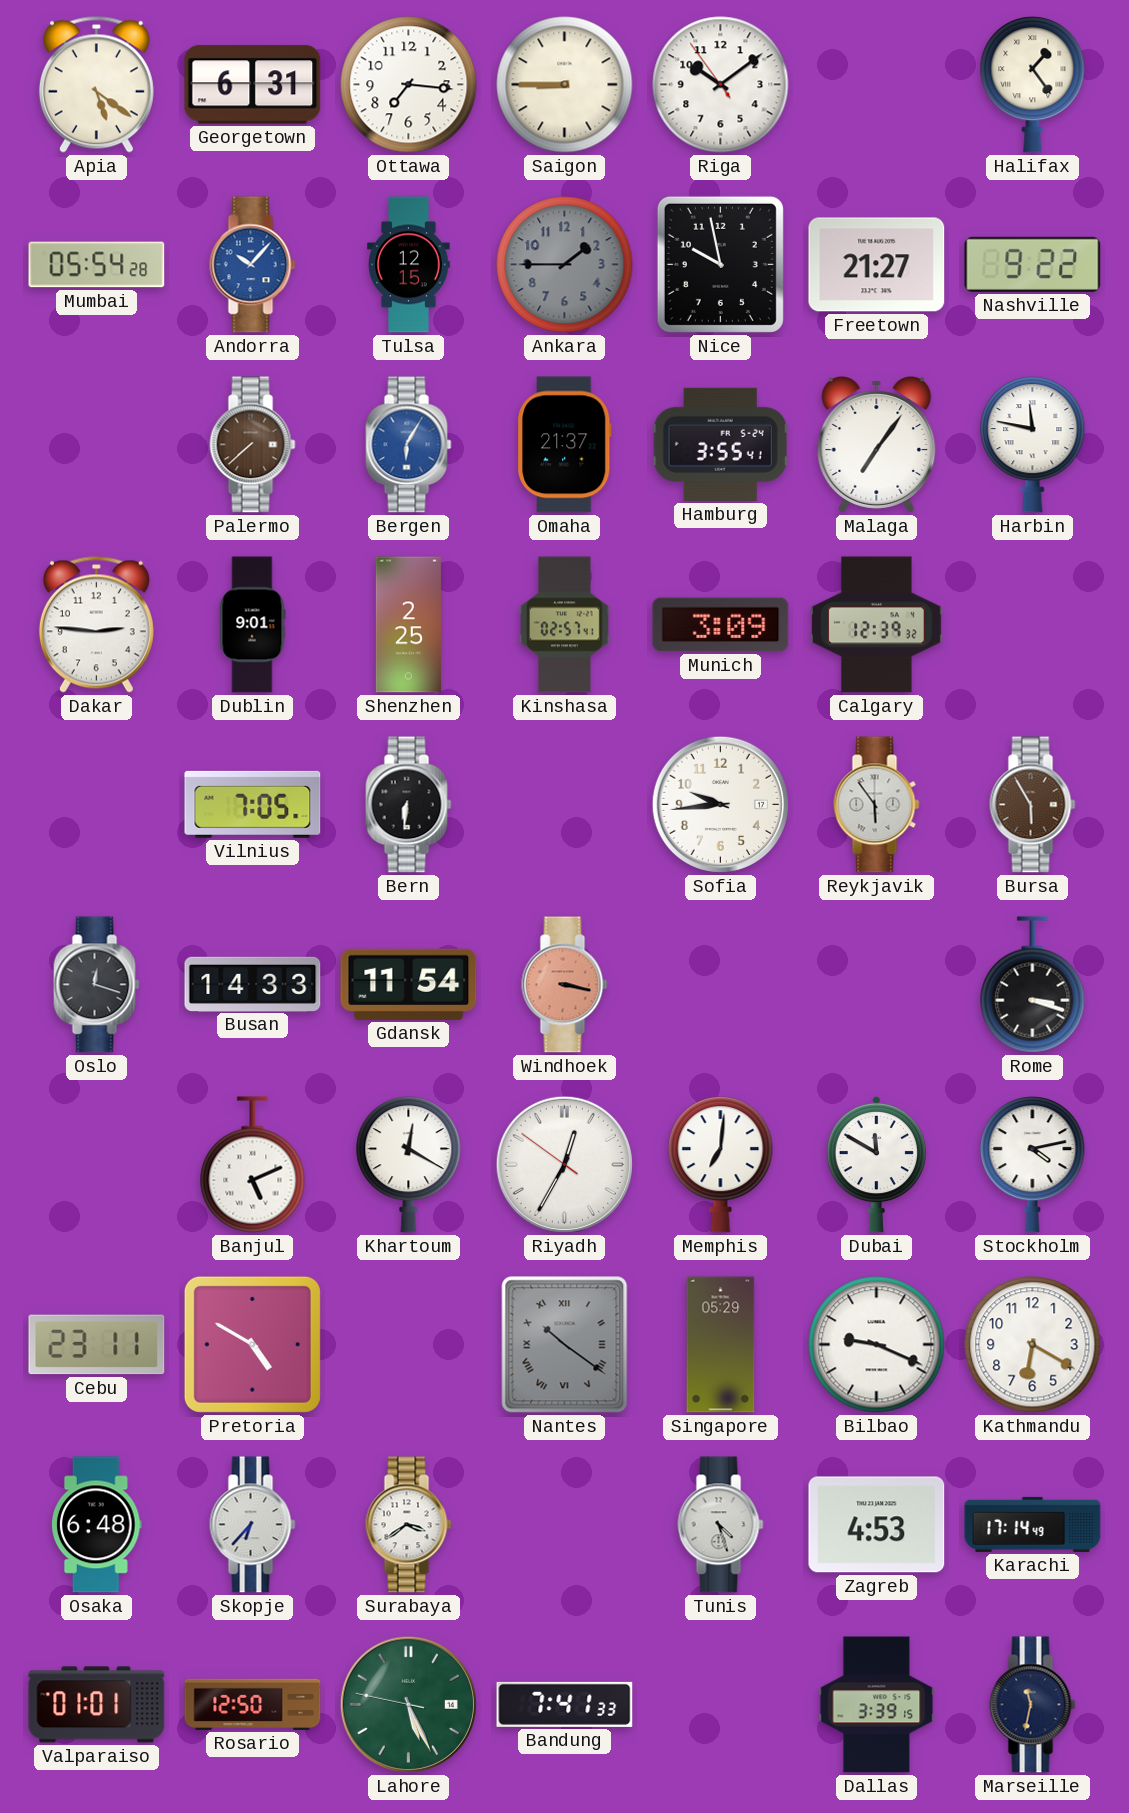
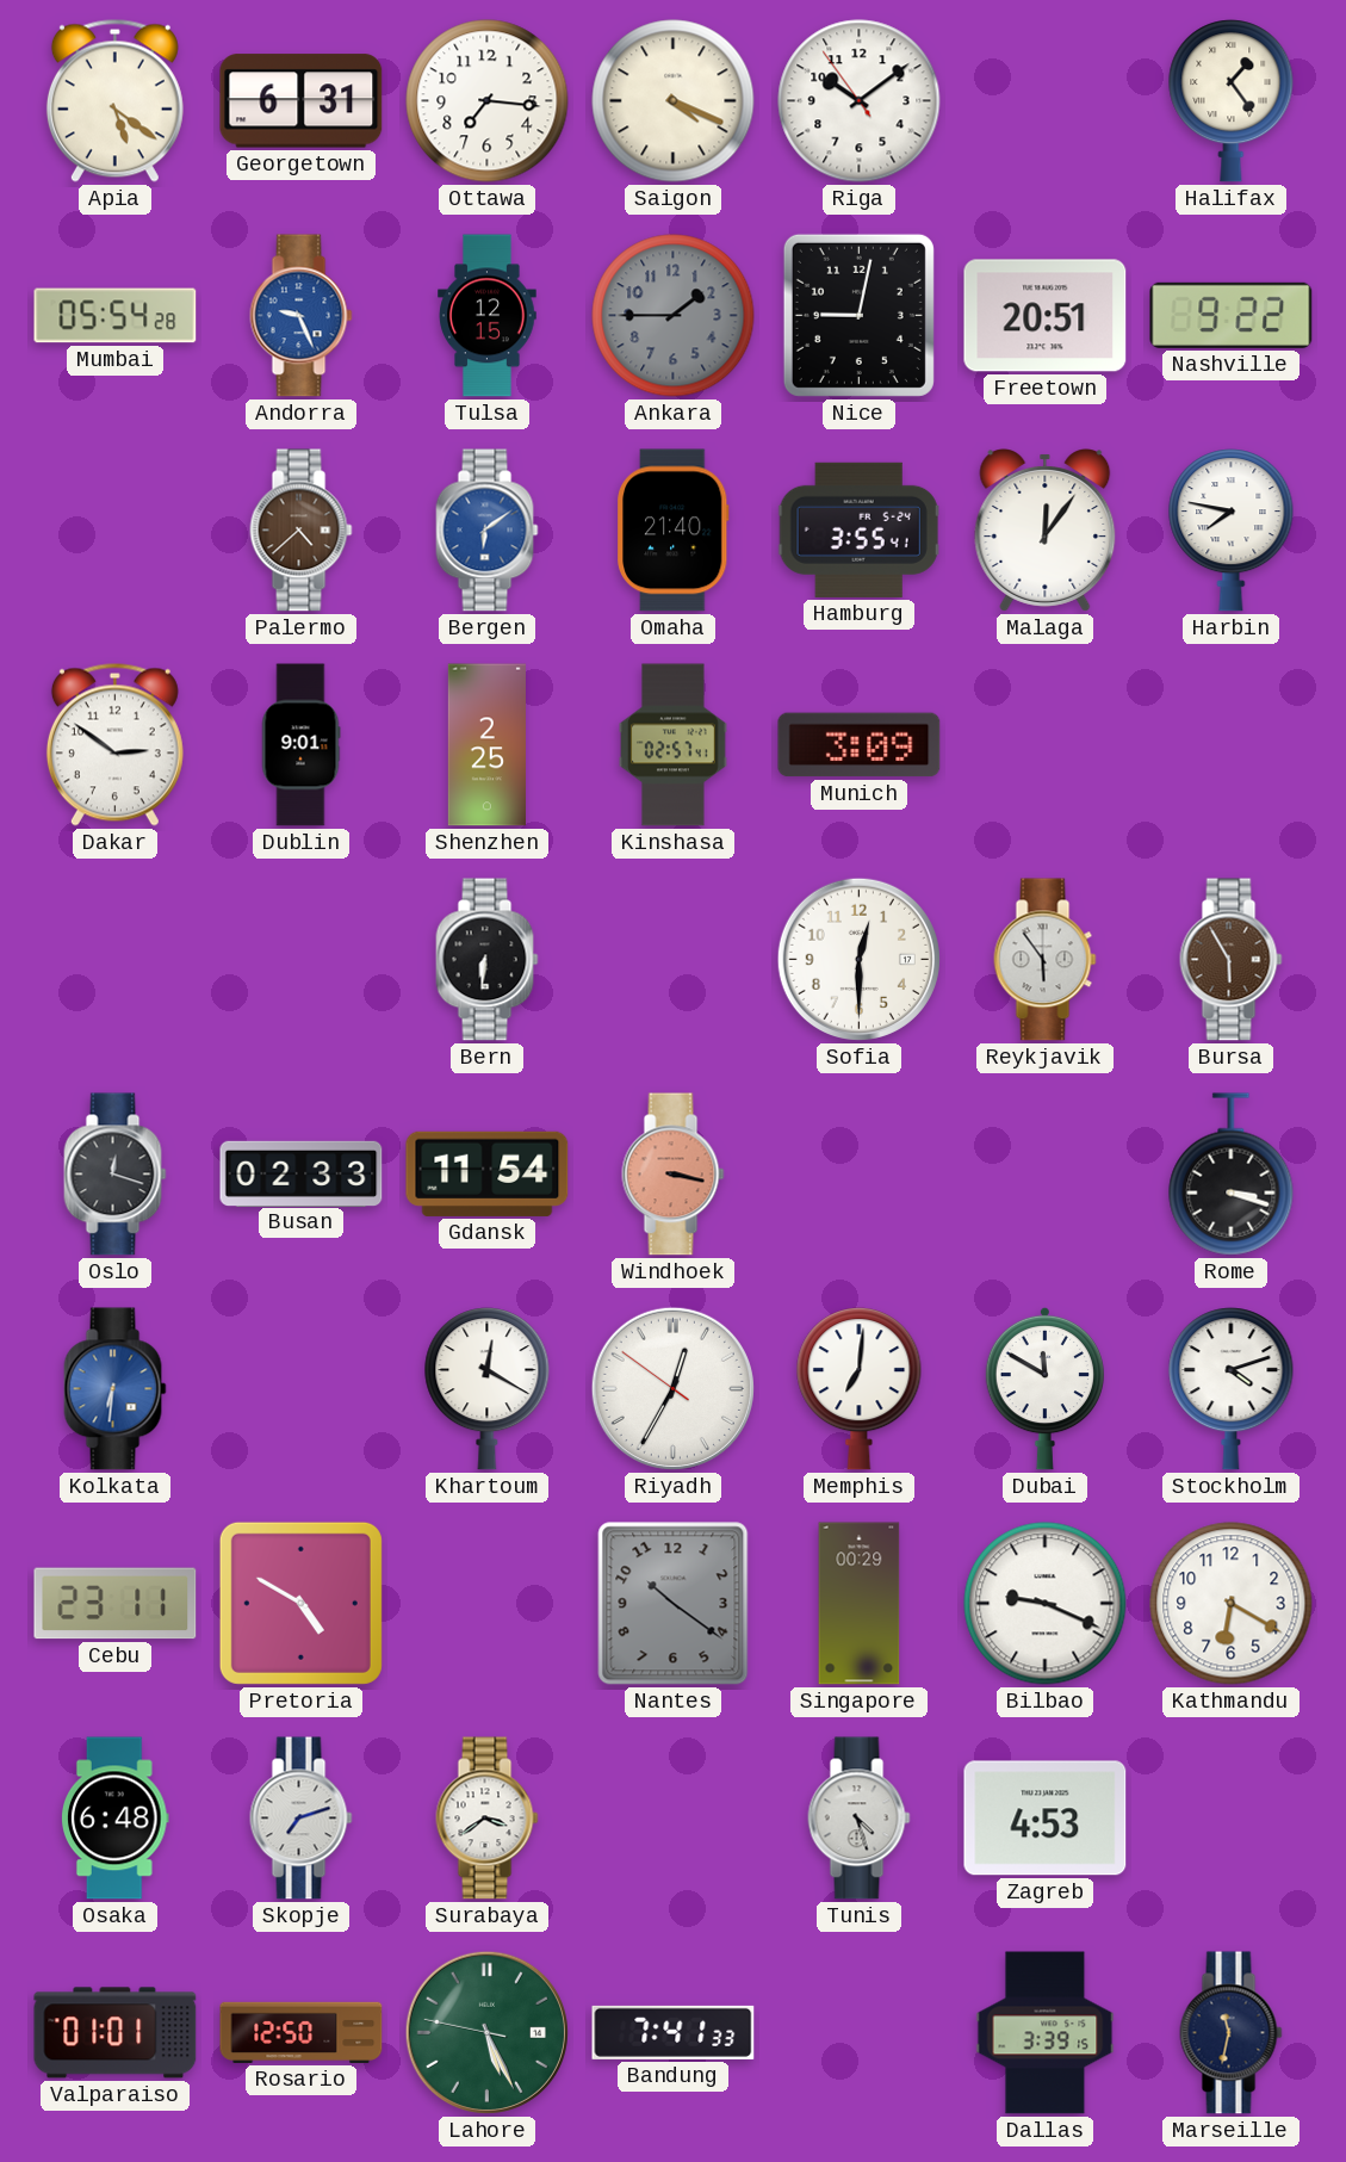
Saigon: 8:45 -> 4:19 (674, 101)
Andorra: 10:07 -> 9:26 (302, 316)
Nice: 9:58 -> 9:02 (858, 315)
Freetown: 21:27 -> 20:51 (1046, 316)
Palermo: 7:38 -> 4:38 (302, 531)
Bergen: 6:05 -> 6:09 (488, 531)
Omaha: 21:37 -> 21:40 (674, 531)
Malaga: 7:06 -> 12:06 (1046, 531)
Harbin: 11:47 -> 7:47 (1232, 531)
Dakar: 2:46 -> 2:51 (114, 744)
Calgary: 12:39 -> none (877, 625)
Vilnius: 7:05 -> none (253, 804)
Sofia: 9:44 -> 12:30 (858, 959)
Busan: 14:33 -> 02:33 (302, 1173)
Kolkata: none -> 6:31 (116, 1389)
Banjul: 5:11 -> none (253, 1165)
Stockholm: 4:13 -> 4:12 (1232, 1389)
Nantes numerals: Roman -> Arabic (674, 1604)
Singapore: 05:29 -> 00:29 (860, 1604)
Skopje: 6:37 -> 7:12 (302, 1819)
Karachi: 17:14 -> none (1033, 1524)
